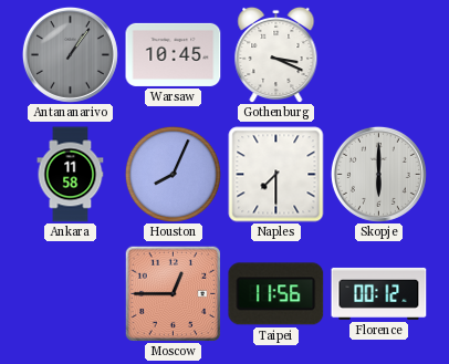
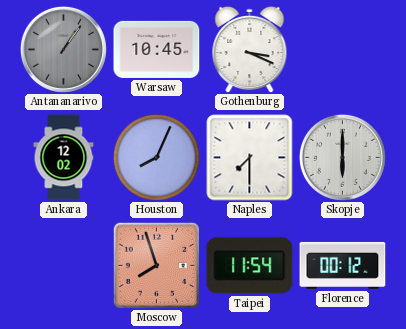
Ankara: 11:58 -> 12:02 (64, 158)
Moscow: 12:45 -> 7:57 (156, 265)
Taipei: 11:56 -> 11:54 (250, 266)
